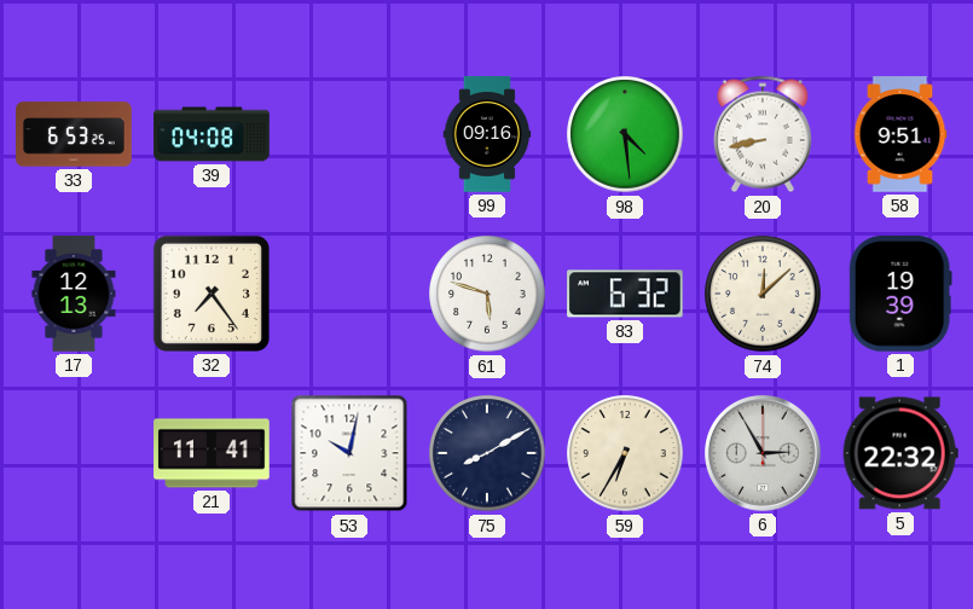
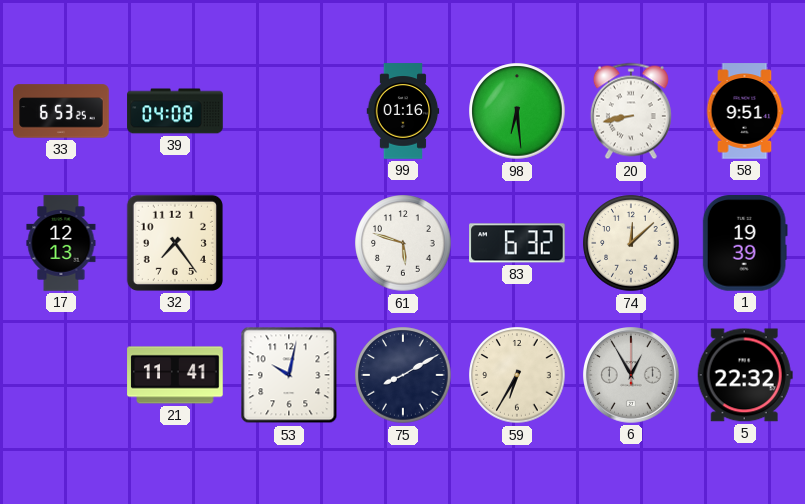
99: 09:16 -> 01:16 (403, 111)
98: 4:29 -> 6:29 (517, 111)
6: 2:55 -> 12:55 (632, 376)
